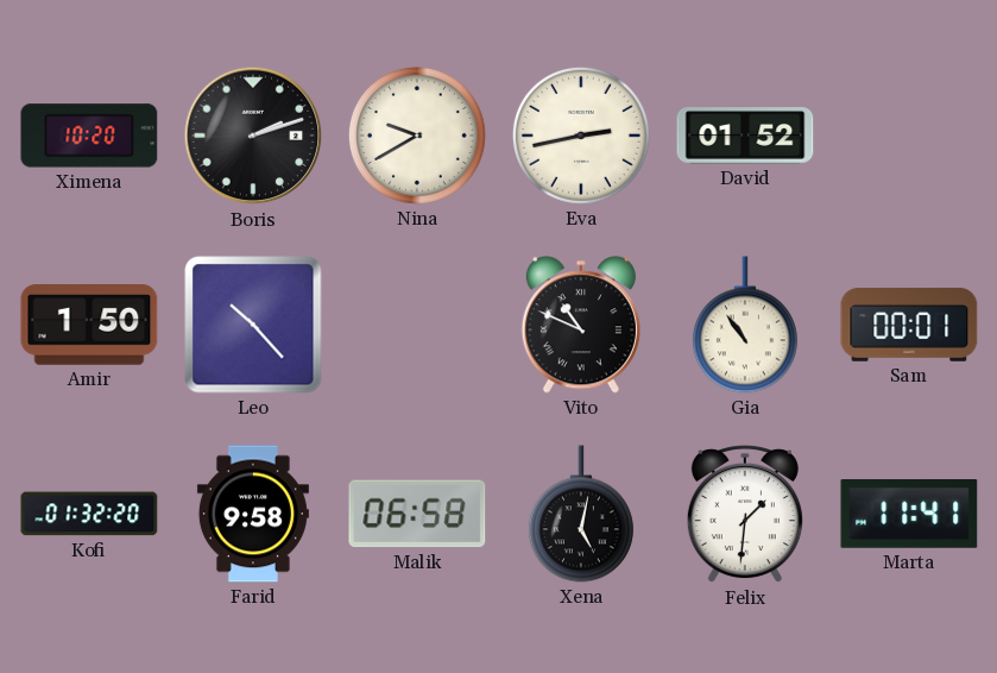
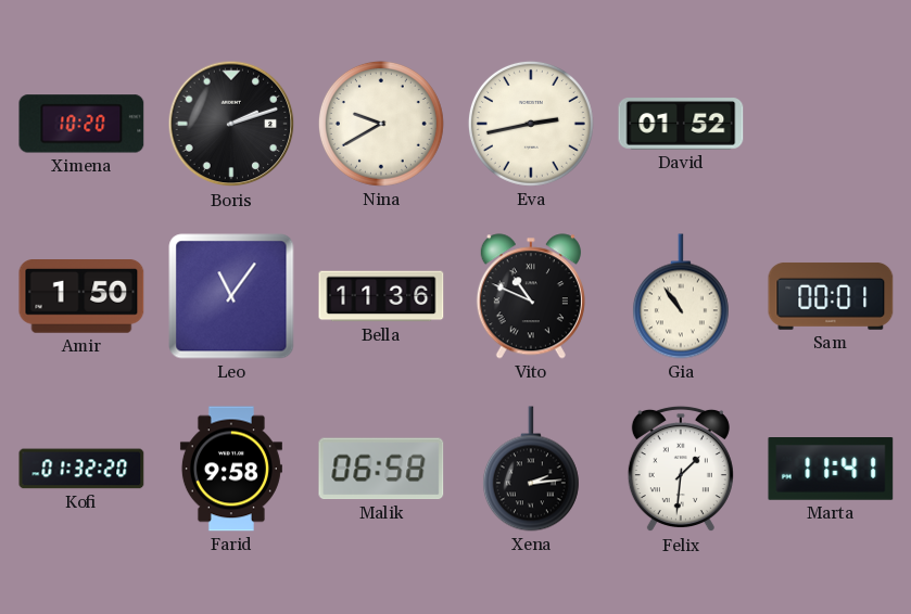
Leo: 10:23 -> 11:06 (231, 296)
Bella: none -> 11:36 (381, 296)
Xena: 5:02 -> 2:14 (531, 469)
